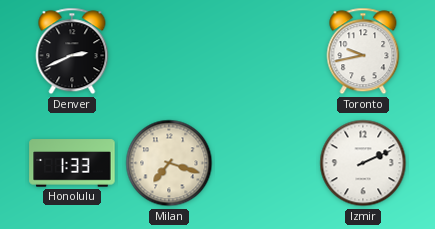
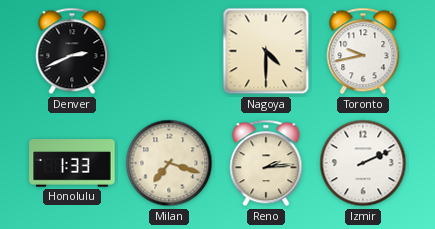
Nagoya: none -> 4:30 (266, 51)
Reno: none -> 2:14 (266, 163)
